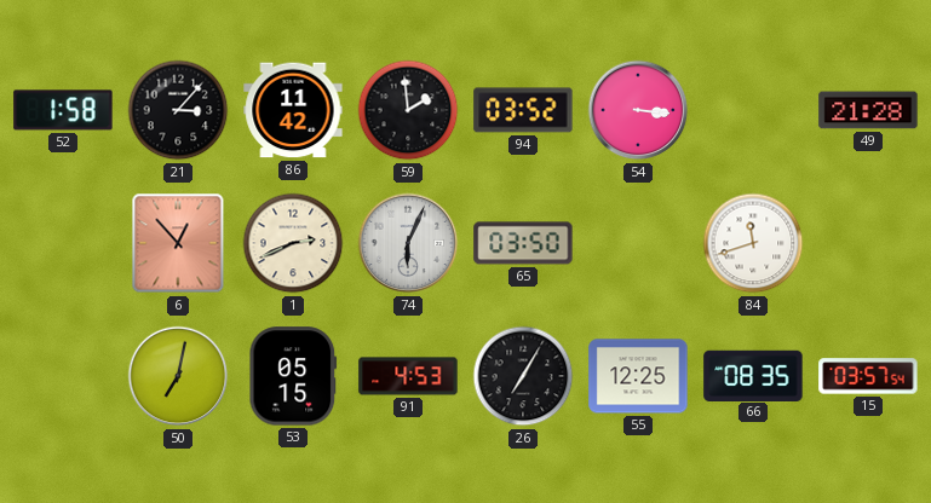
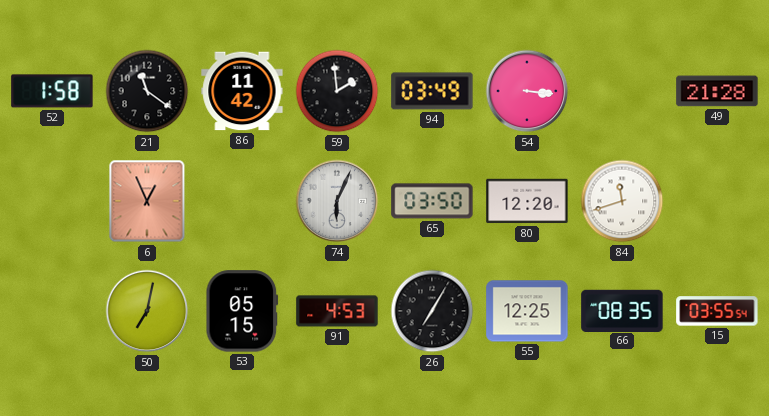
21: 3:07 -> 11:21 (147, 91)
94: 03:52 -> 03:49 (432, 91)
6: 12:53 -> 12:56 (147, 201)
1: 2:41 -> none (293, 243)
80: none -> 12:20 (527, 201)
15: 03:57 -> 03:55 (717, 311)
